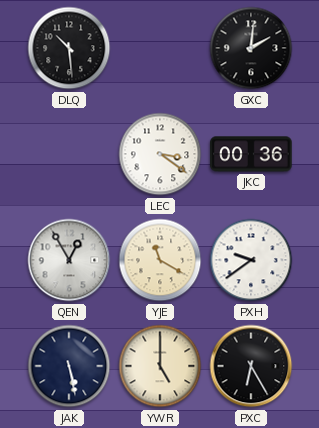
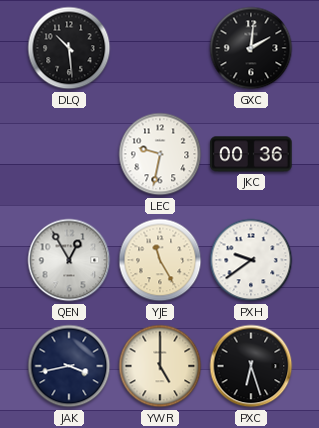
LEC: 3:21 -> 9:32 (160, 154)
YJE: 11:20 -> 11:25 (160, 260)
JAK: 5:28 -> 3:43 (69, 366)
PXC: 6:25 -> 6:27 (251, 366)
